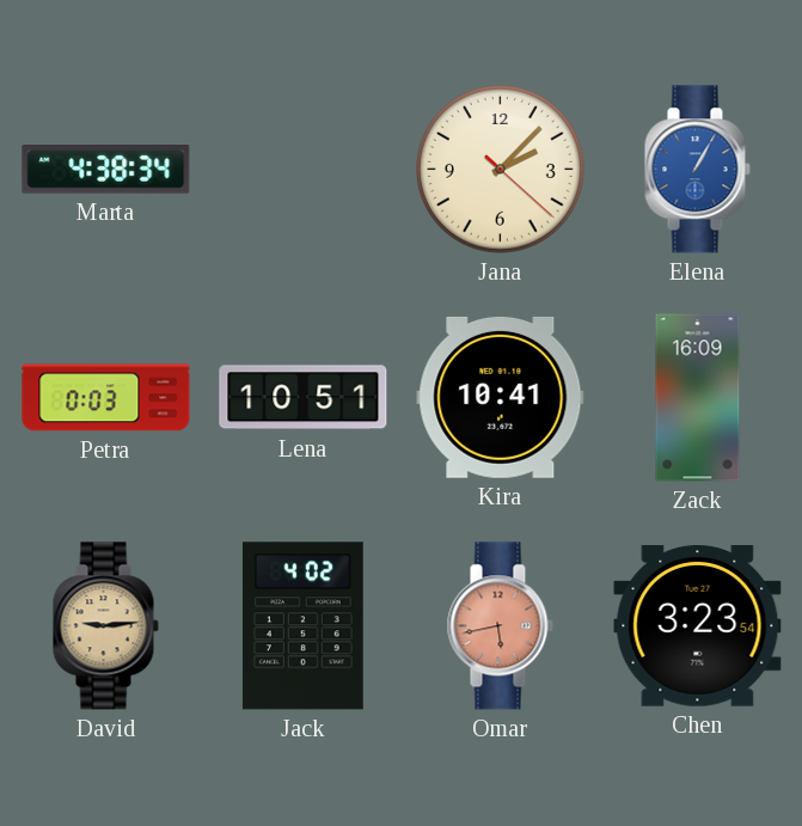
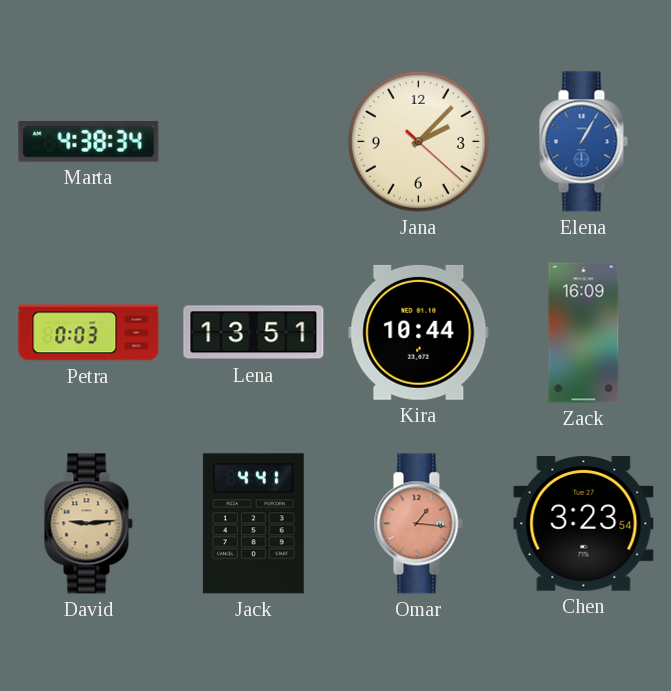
Lena: 10:51 -> 13:51 (254, 333)
Kira: 10:41 -> 10:44 (419, 332)
Jack: 4:02 -> 4:41 (253, 524)
Omar: 5:43 -> 1:16 (418, 524)
